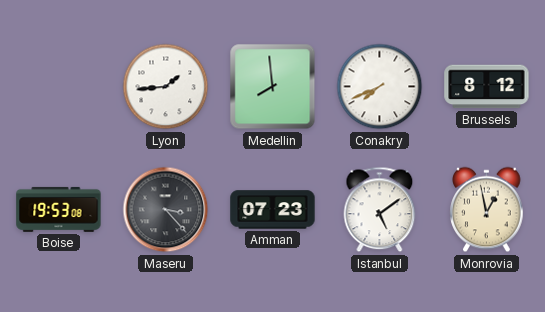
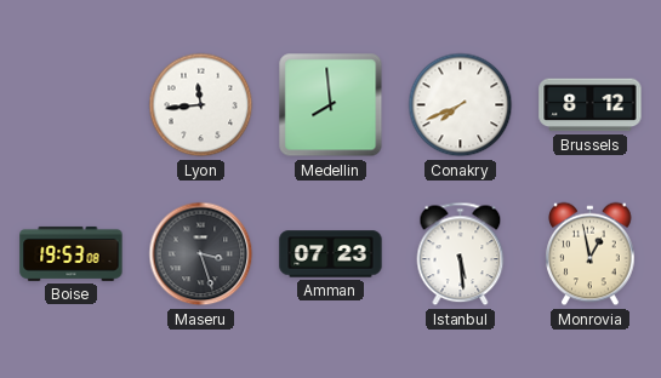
Lyon: 1:44 -> 11:44 (201, 105)
Maseru: 3:23 -> 3:27 (201, 254)
Istanbul: 5:09 -> 5:29 (461, 254)
